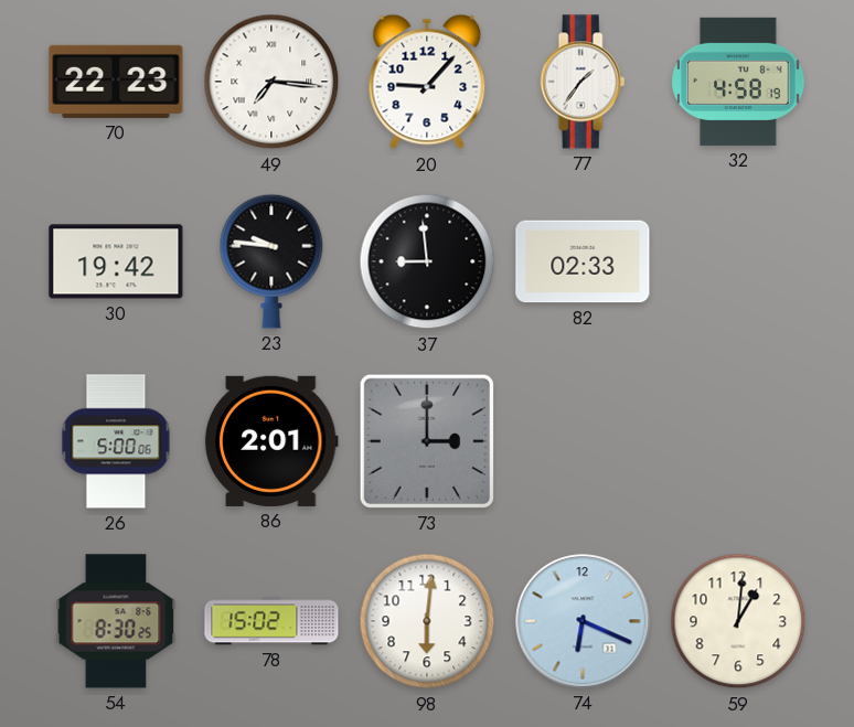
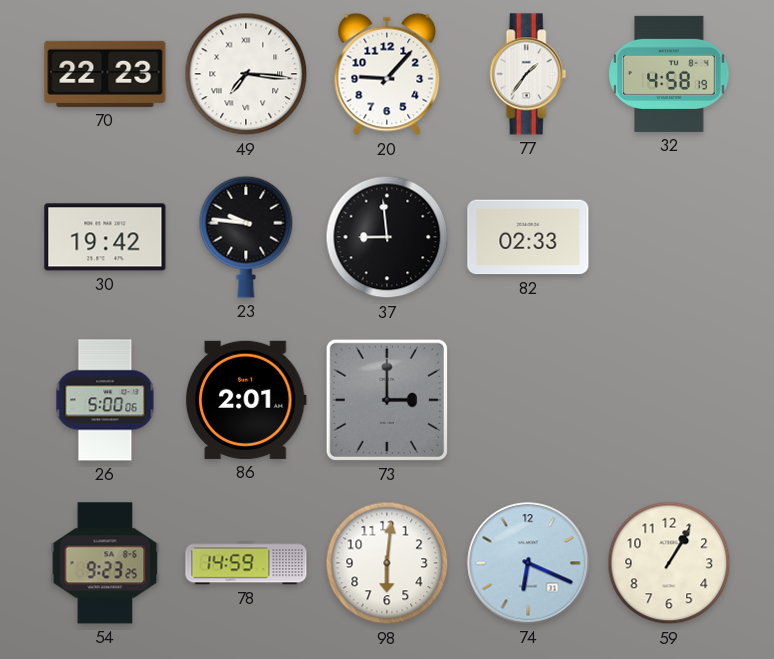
54: 8:30 -> 9:23 (105, 563)
78: 15:02 -> 14:59 (246, 563)
59: 1:01 -> 1:05 (669, 563)
